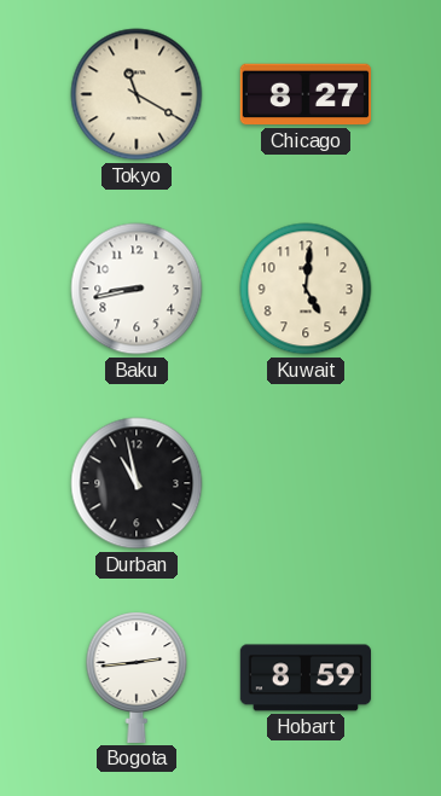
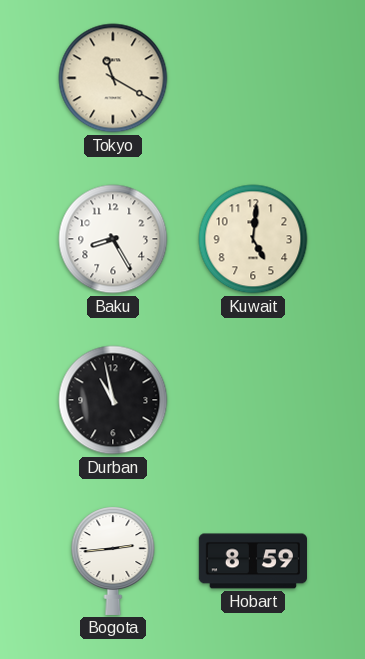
Chicago: 8:27 -> none (304, 94)
Baku: 8:43 -> 8:25 (113, 239)
